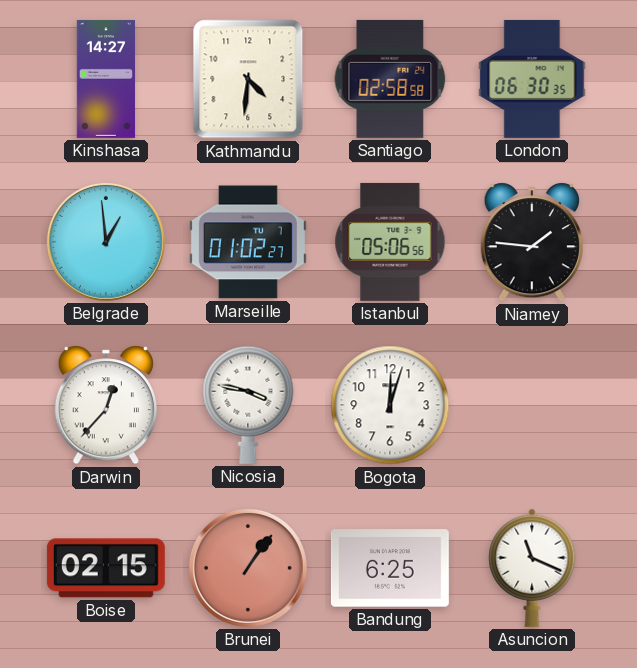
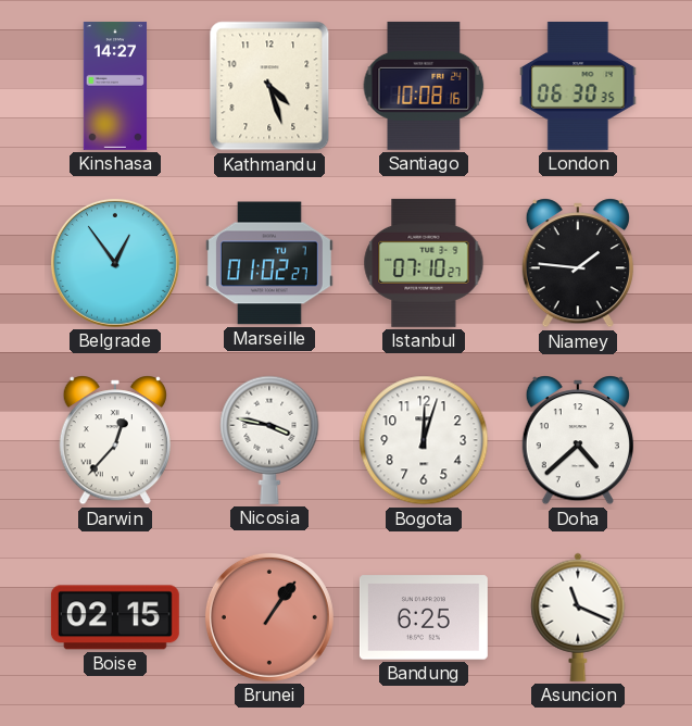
Kathmandu: 4:31 -> 4:27 (269, 86)
Santiago: 02:58 -> 10:08 (424, 86)
Belgrade: 12:59 -> 12:54 (115, 263)
Istanbul: 05:06 -> 07:10 (424, 263)
Doha: none -> 4:38 (578, 440)
